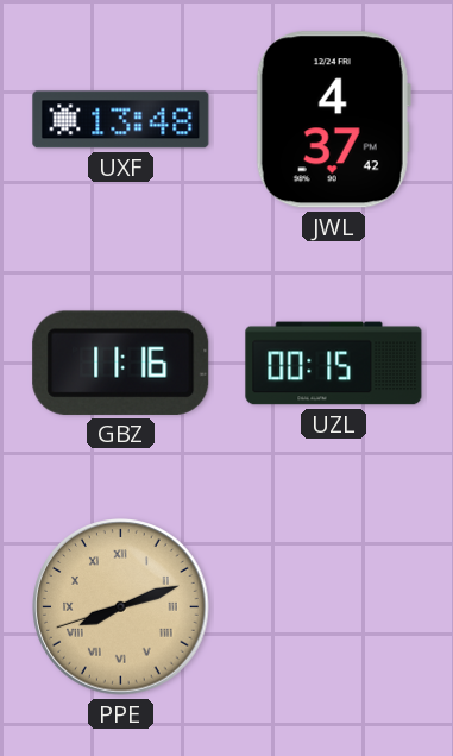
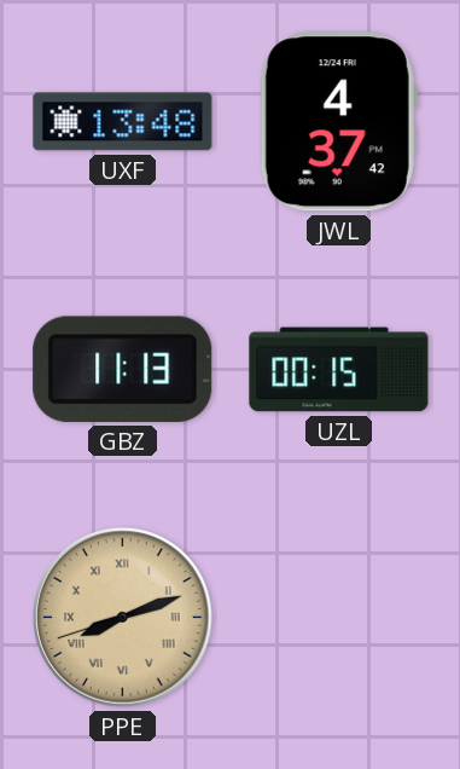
GBZ: 11:16 -> 11:13 (123, 369)
